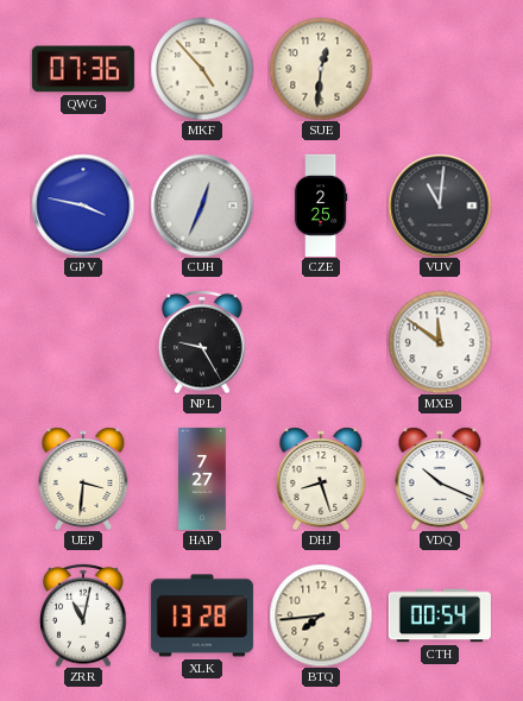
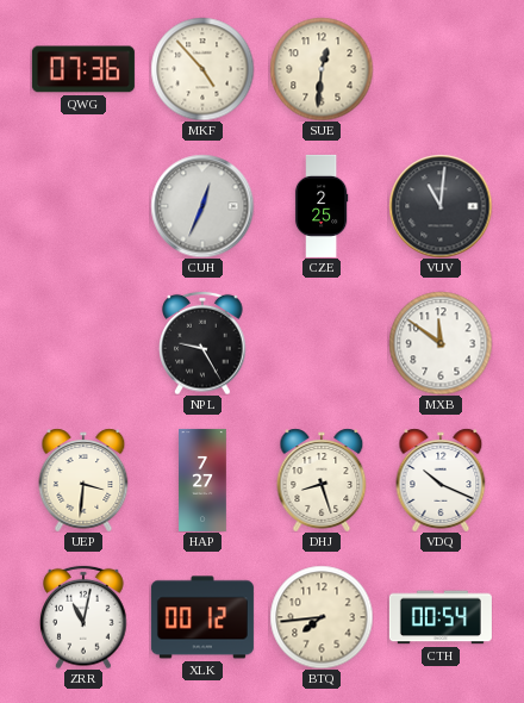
GPV: 3:47 -> none (83, 206)
XLK: 13:28 -> 00:12 (202, 617)
